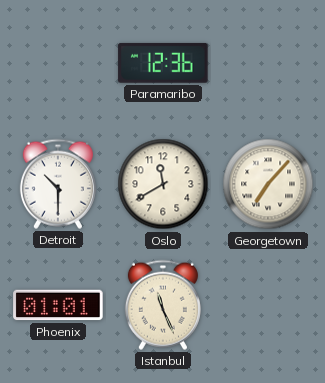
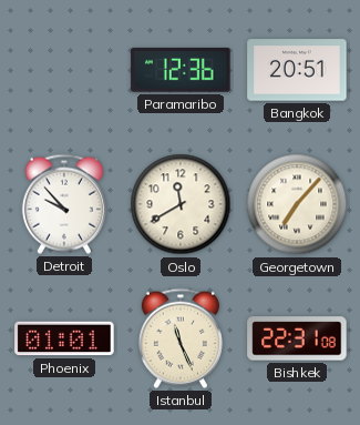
Bangkok: none -> 20:51 (297, 70)
Detroit: 10:30 -> 9:53 (64, 204)
Bishkek: none -> 22:31 (297, 338)
